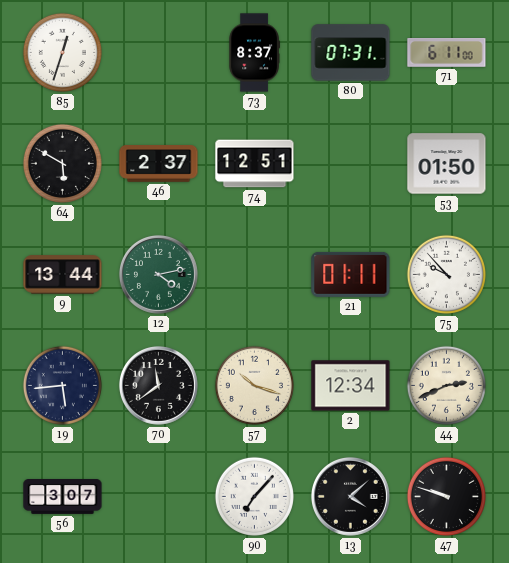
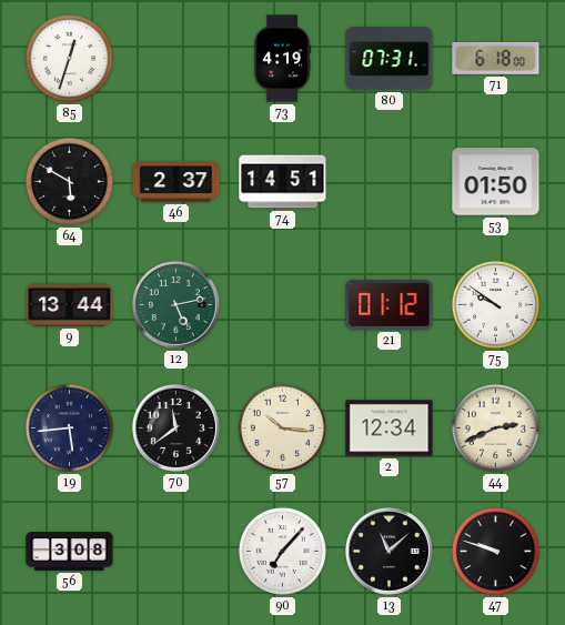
73: 8:37 -> 4:19 (282, 59)
71: 6:11 -> 6:18 (496, 59)
74: 12:51 -> 14:51 (283, 182)
12: 4:13 -> 5:13 (175, 304)
21: 01:11 -> 01:12 (390, 304)
75: 9:53 -> 9:51 (495, 304)
57: 10:18 -> 10:16 (282, 427)
56: 3:07 -> 3:08 (70, 552)
13: 4:08 -> 11:08 (389, 551)
